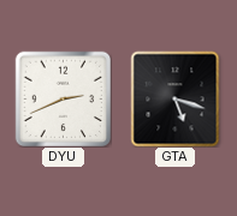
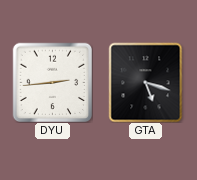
DYU: 2:41 -> 2:44 (52, 82)
